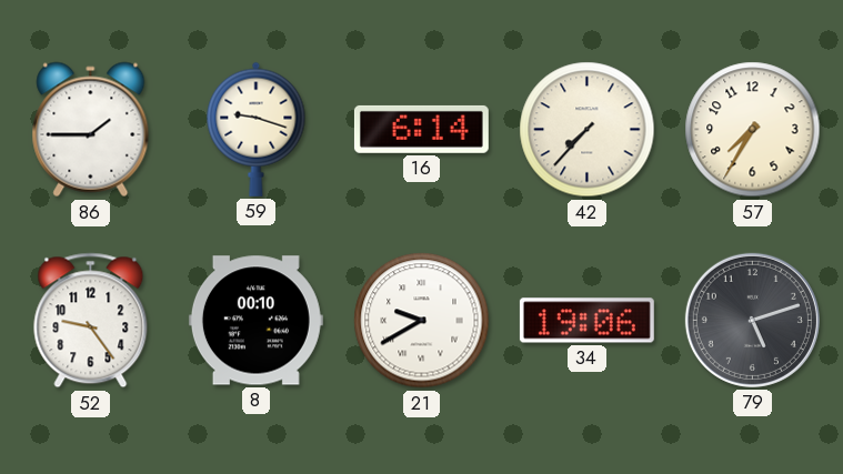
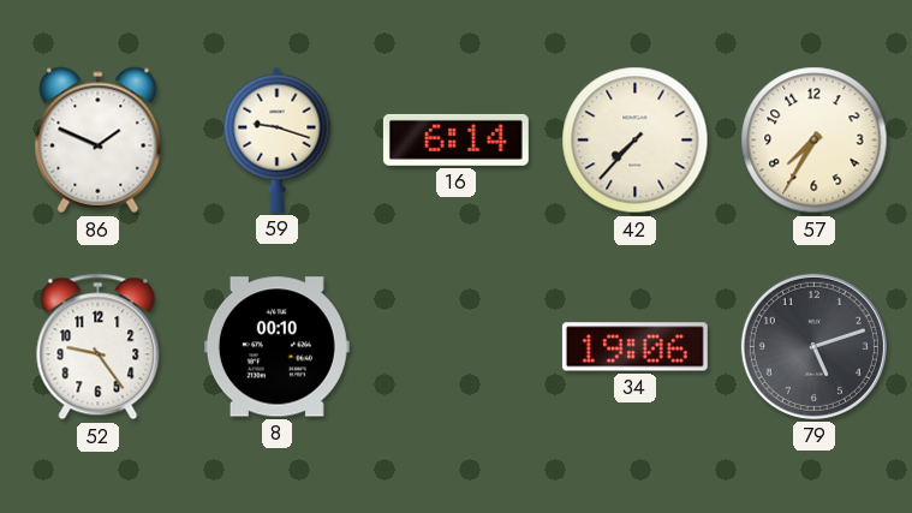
86: 1:45 -> 1:49 (99, 141)
21: 9:40 -> none (422, 321)
